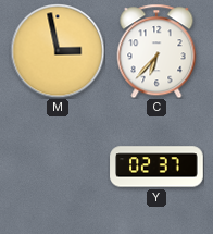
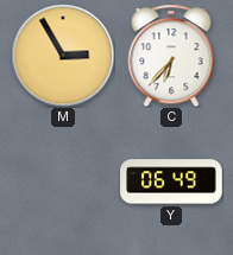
M: 2:58 -> 2:55 (63, 56)
Y: 02:37 -> 06:49 (171, 181)
